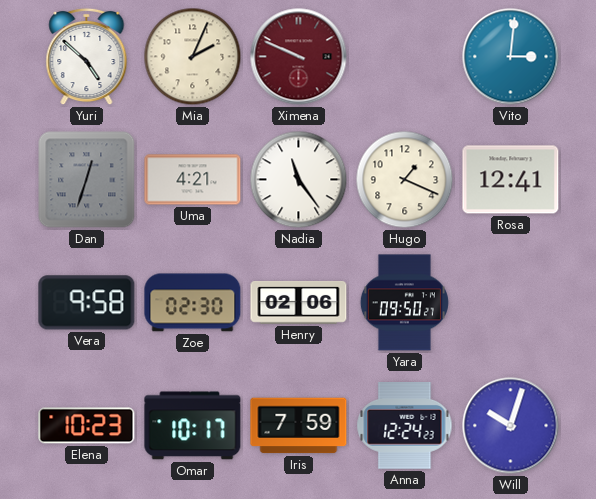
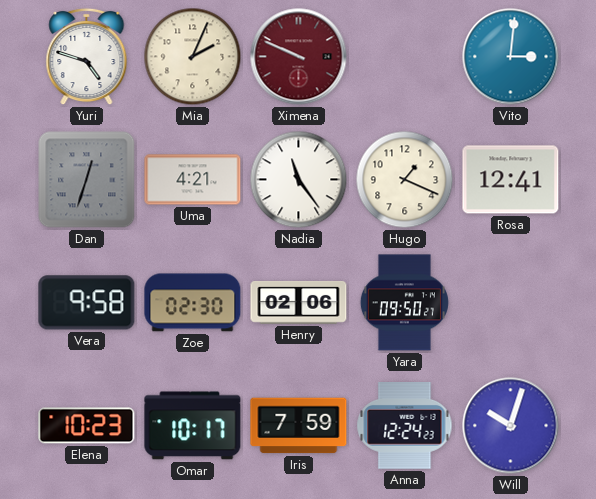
Yuri: 4:52 -> 4:48 (87, 57)
